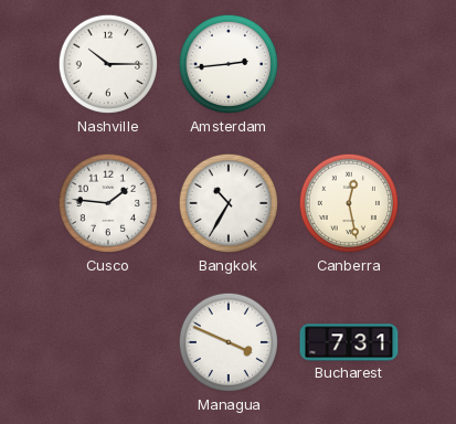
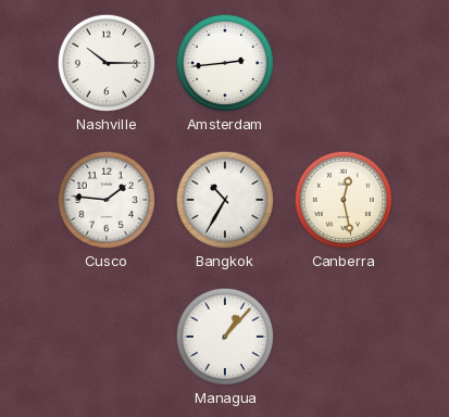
Managua: 3:49 -> 1:07 (225, 337)
Bucharest: 7:31 -> none (349, 342)
